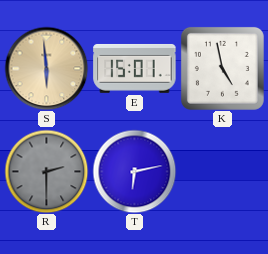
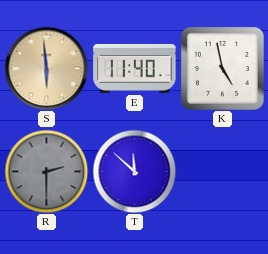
E: 15:01 -> 11:40 (135, 68)
T: 6:13 -> 11:52 (134, 171)
